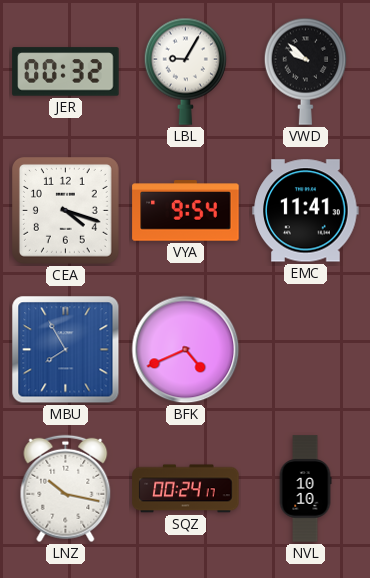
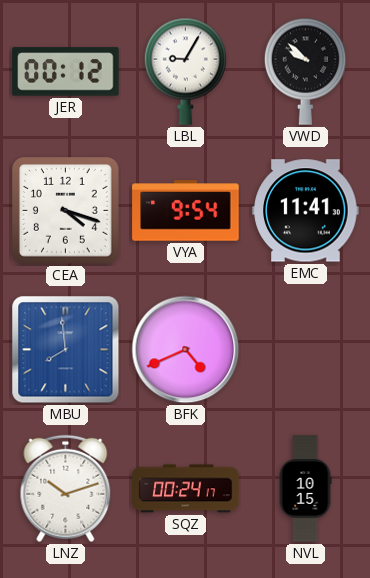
JER: 00:32 -> 00:12 (66, 72)
MBU: 7:55 -> 7:59 (66, 350)
LNZ: 10:17 -> 10:12 (66, 489)
NVL: 10:10 -> 10:15 (305, 489)
